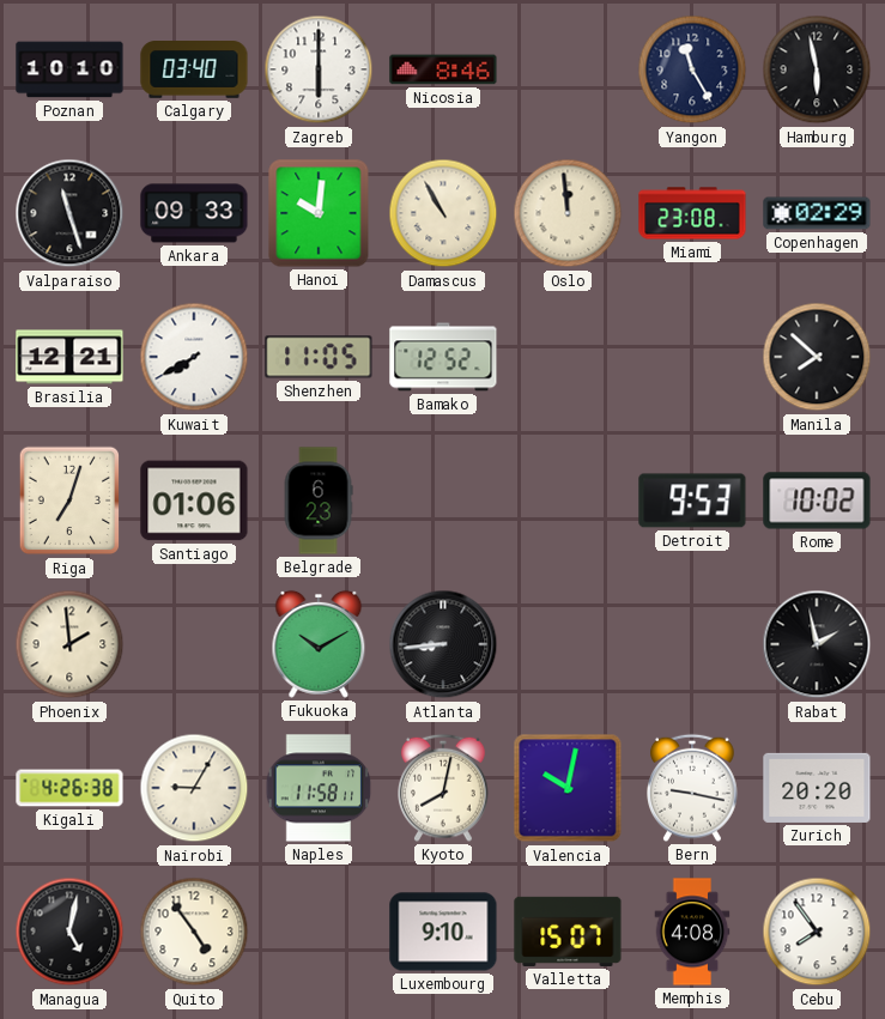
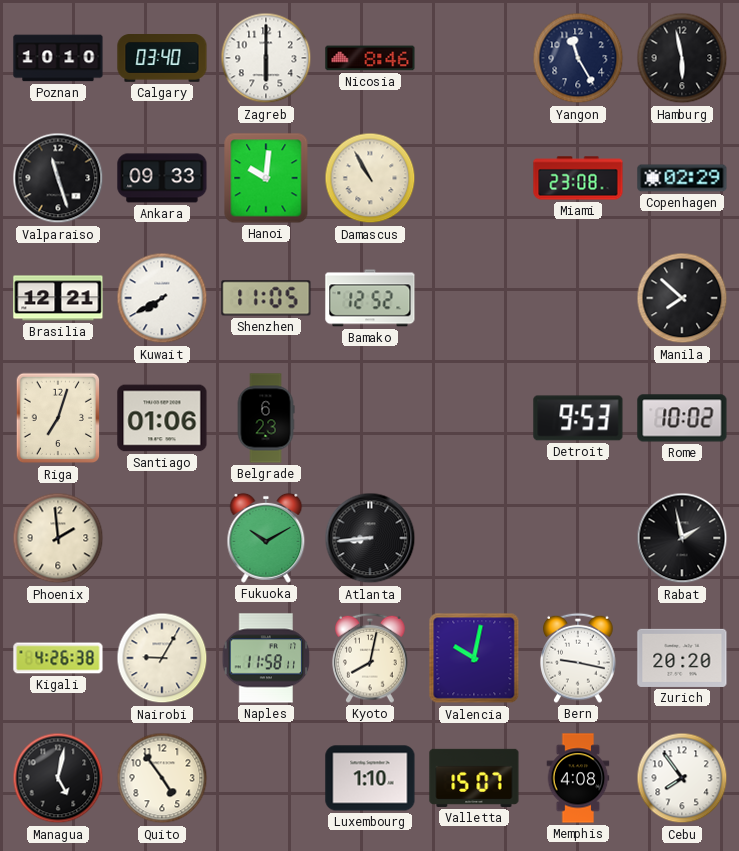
Oslo: 11:59 -> none (568, 213)
Luxembourg: 9:10 -> 1:10 (370, 778)
